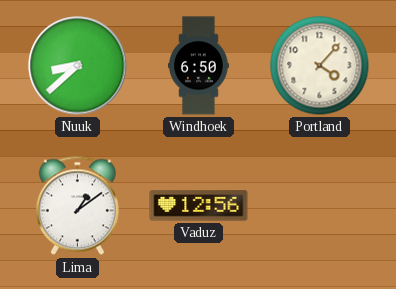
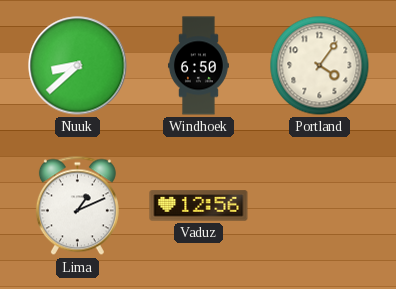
Portland: 4:07 -> 4:06 (320, 66)
Lima: 1:09 -> 1:11 (77, 206)
